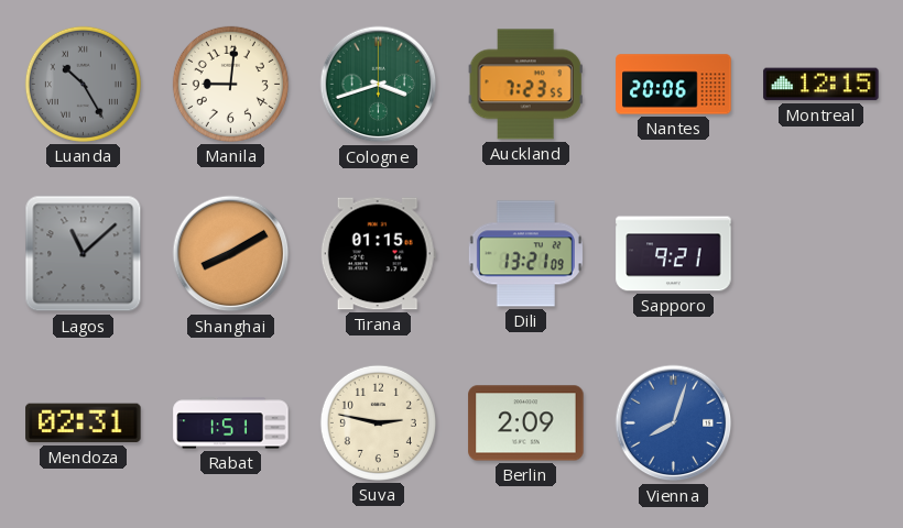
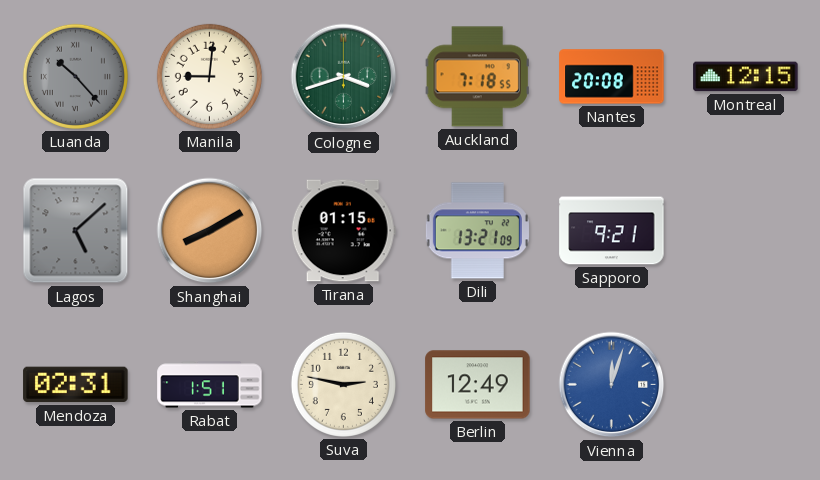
Luanda: 10:25 -> 10:23 (75, 76)
Auckland: 7:23 -> 7:18 (477, 77)
Nantes: 20:06 -> 20:08 (612, 77)
Lagos: 11:08 -> 5:08 (76, 231)
Berlin: 2:09 -> 12:49 (478, 385)
Vienna: 8:03 -> 12:03 (612, 385)
